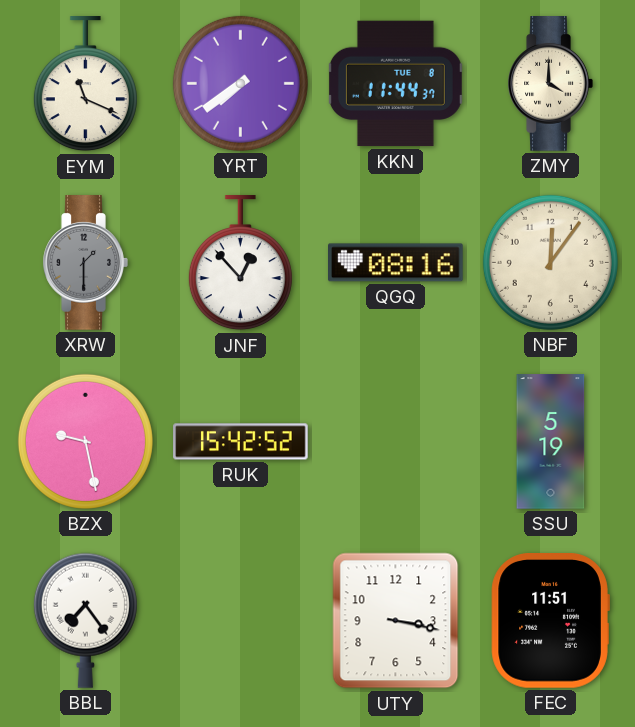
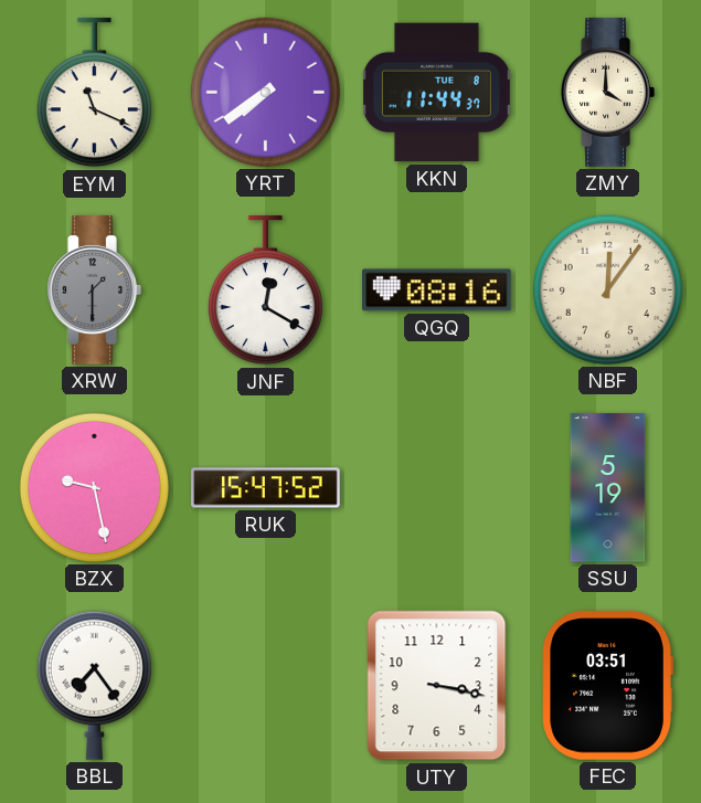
JNF: 12:53 -> 12:20 (265, 290)
RUK: 15:42 -> 15:47 (266, 488)
FEC: 11:51 -> 03:51 (607, 686)
